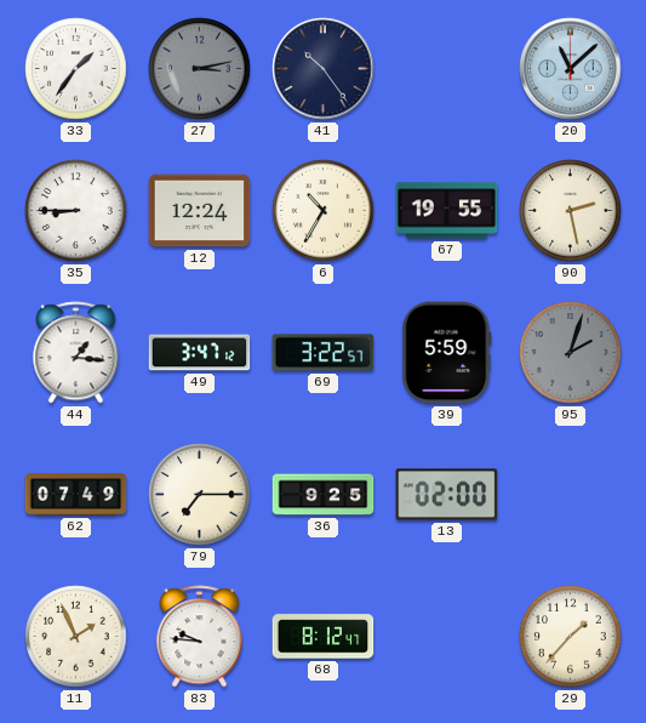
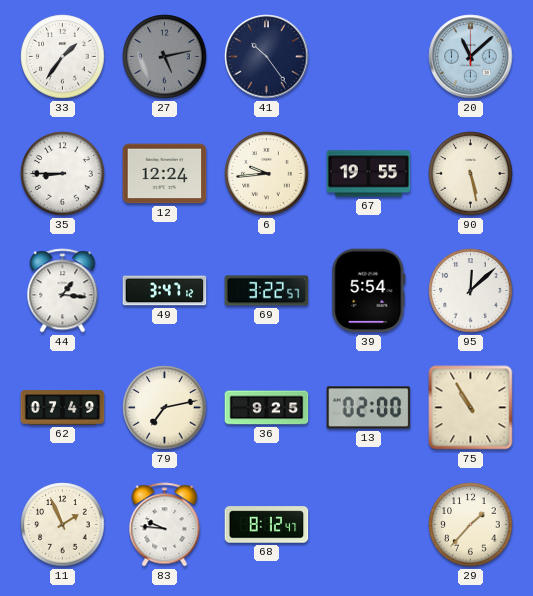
27: 3:13 -> 5:13 (165, 57)
6: 10:35 -> 9:44 (267, 174)
90: 2:28 -> 5:28 (471, 174)
39: 5:59 -> 5:54 (369, 291)
95: 2:03 -> 12:08 (471, 291)
95 dial: grey -> white (471, 291)
79: 7:15 -> 7:13 (165, 408)
75: none -> 10:55 (471, 408)
